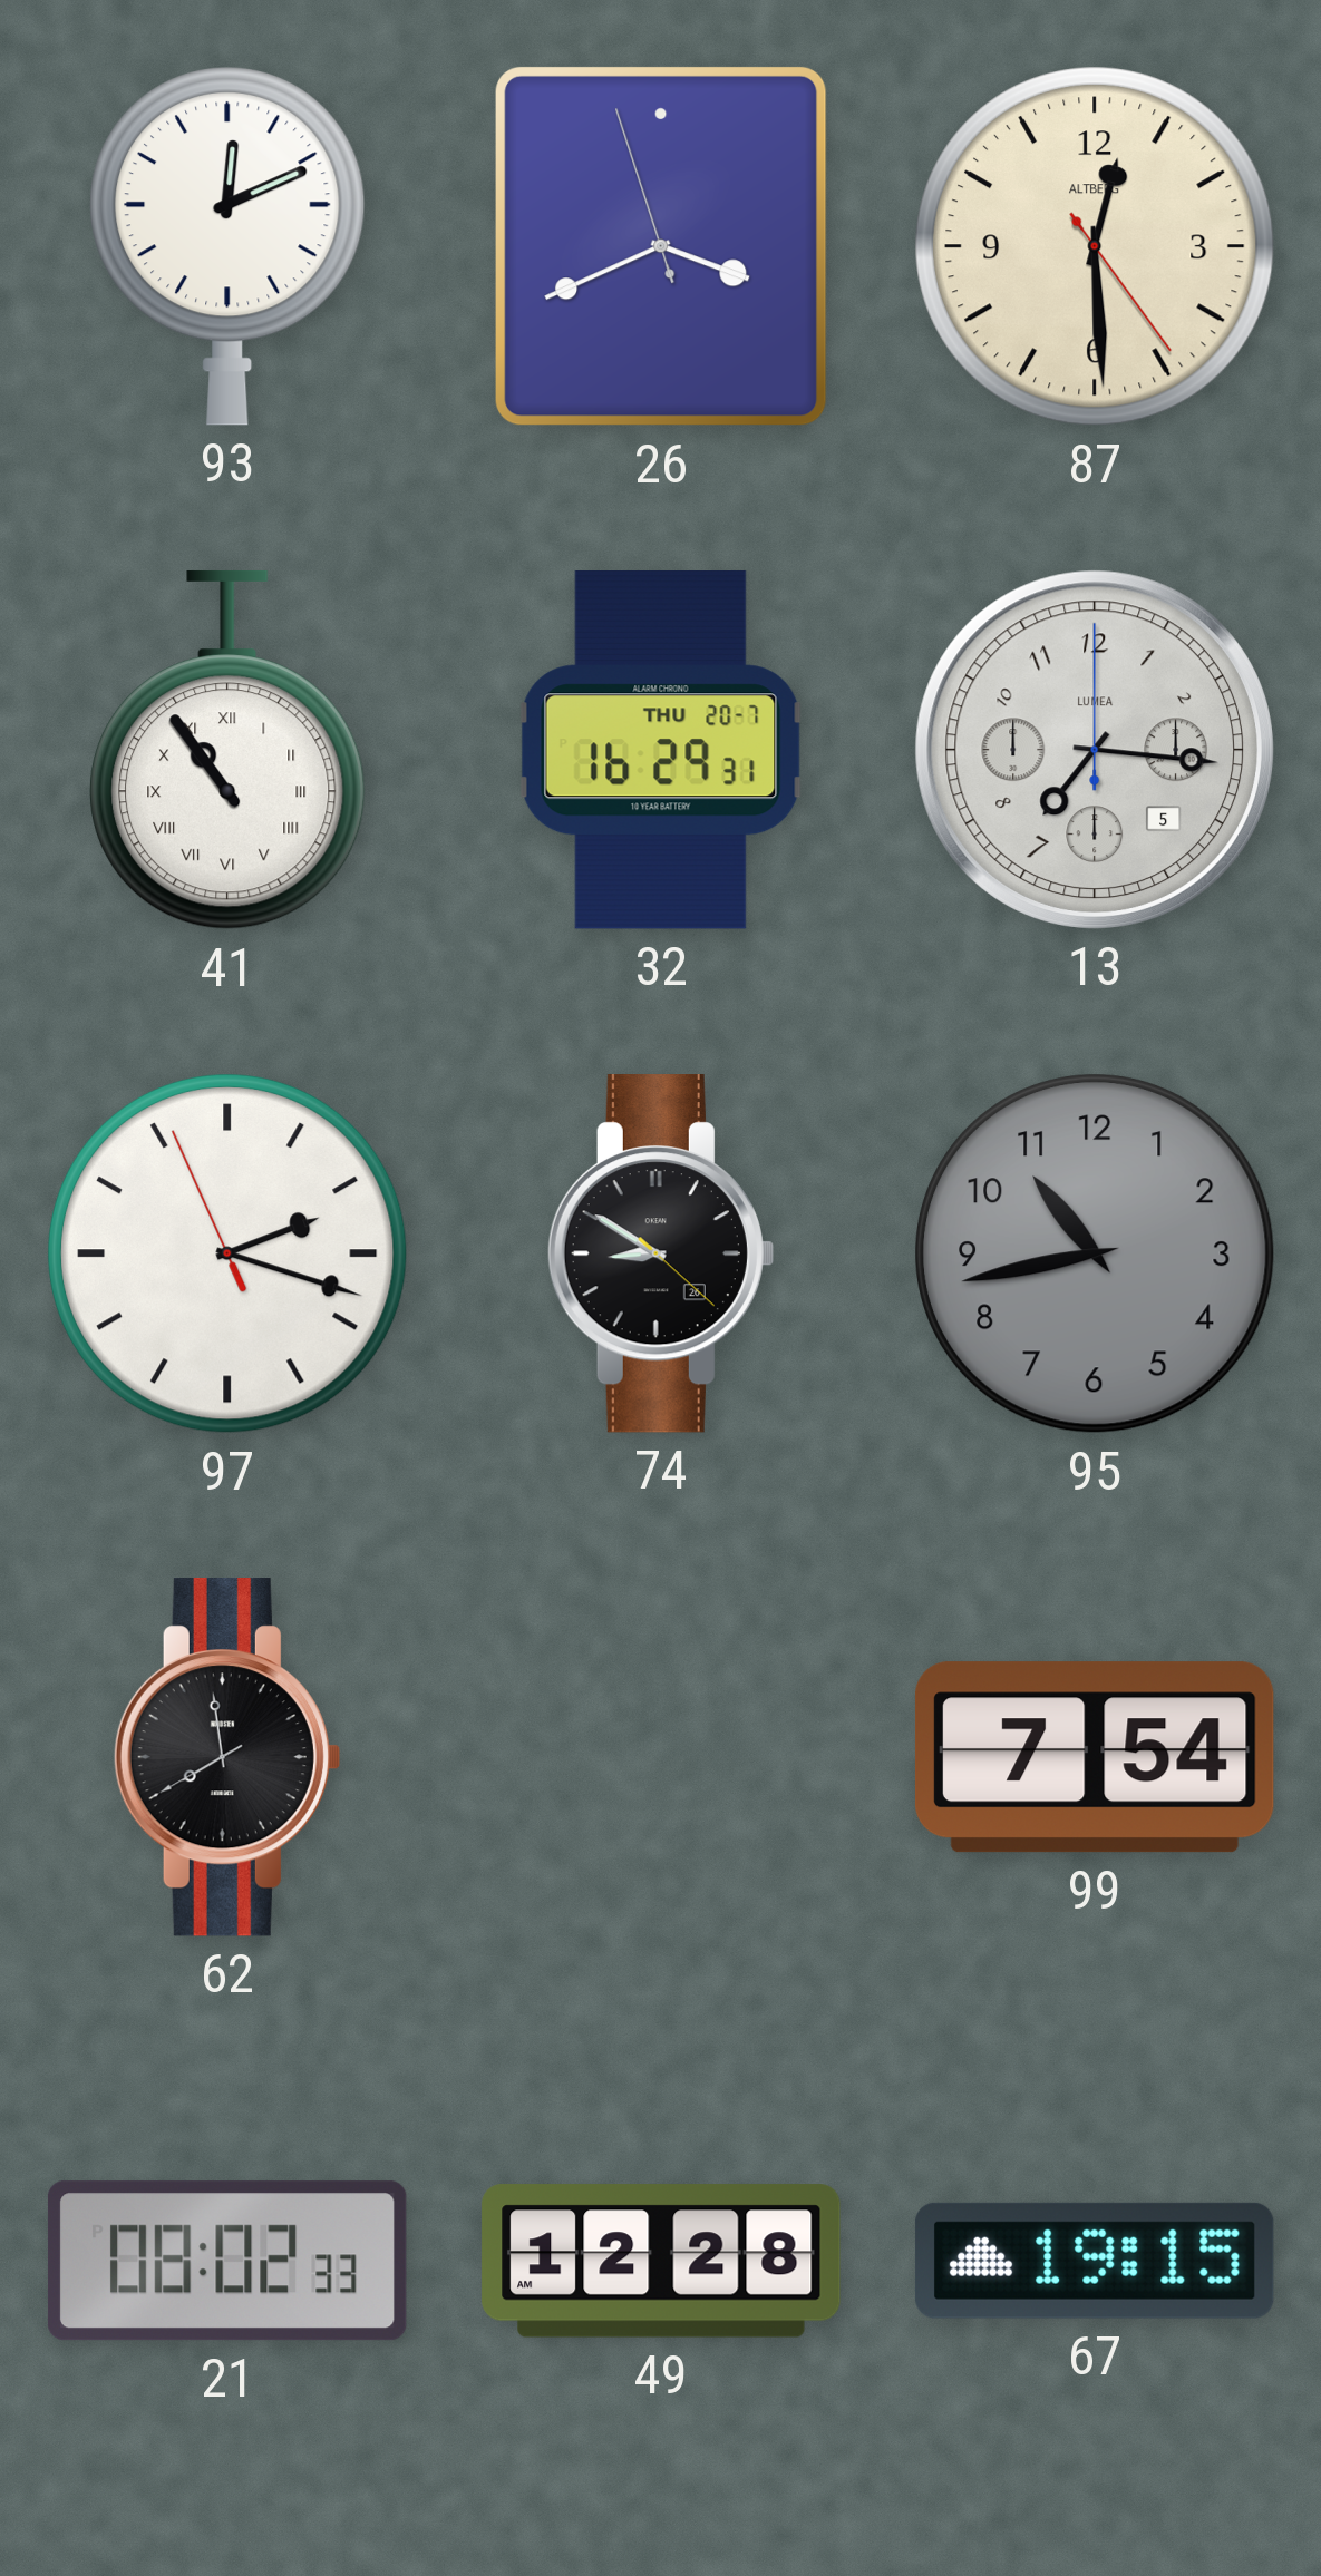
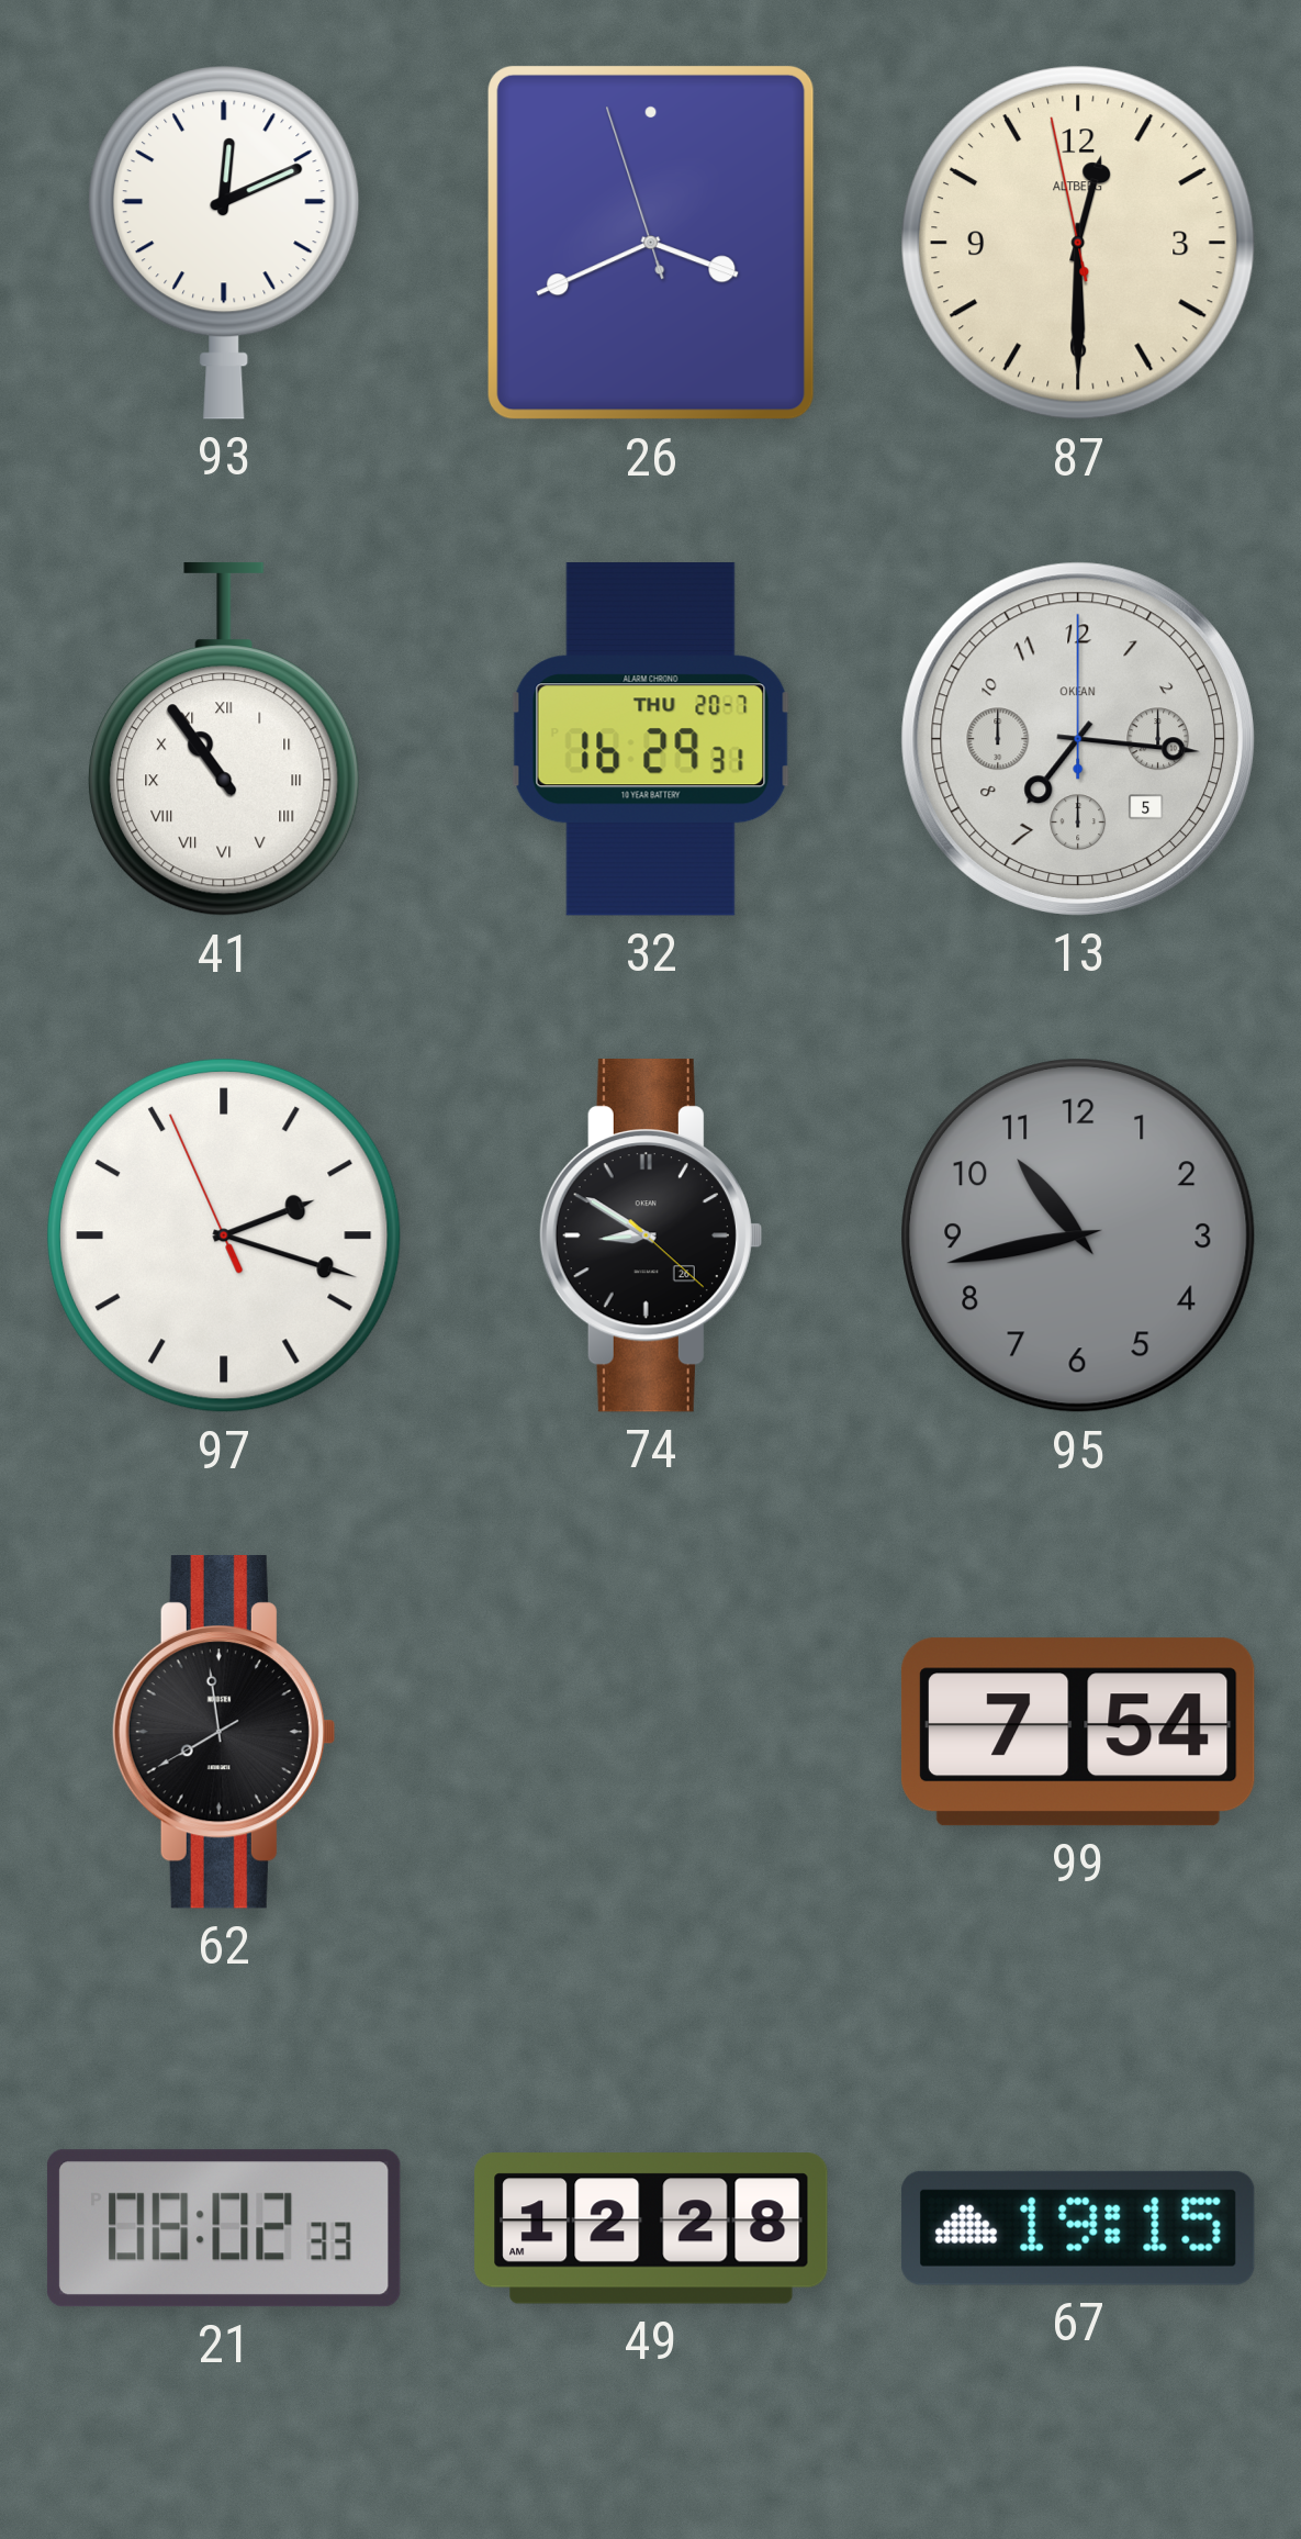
87: 12:29:24 -> 12:29:58 (1079, 244)
13 brand: LUMEA -> OKEAN (1078, 739)
